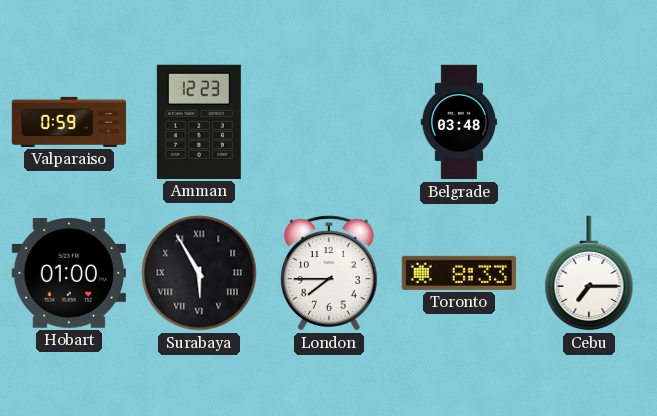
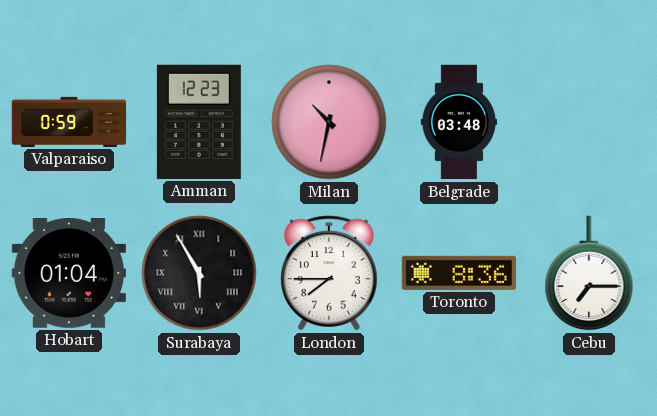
Milan: none -> 10:32 (329, 122)
Hobart: 01:00 -> 01:04 (68, 274)
Toronto: 8:33 -> 8:36 (458, 273)
